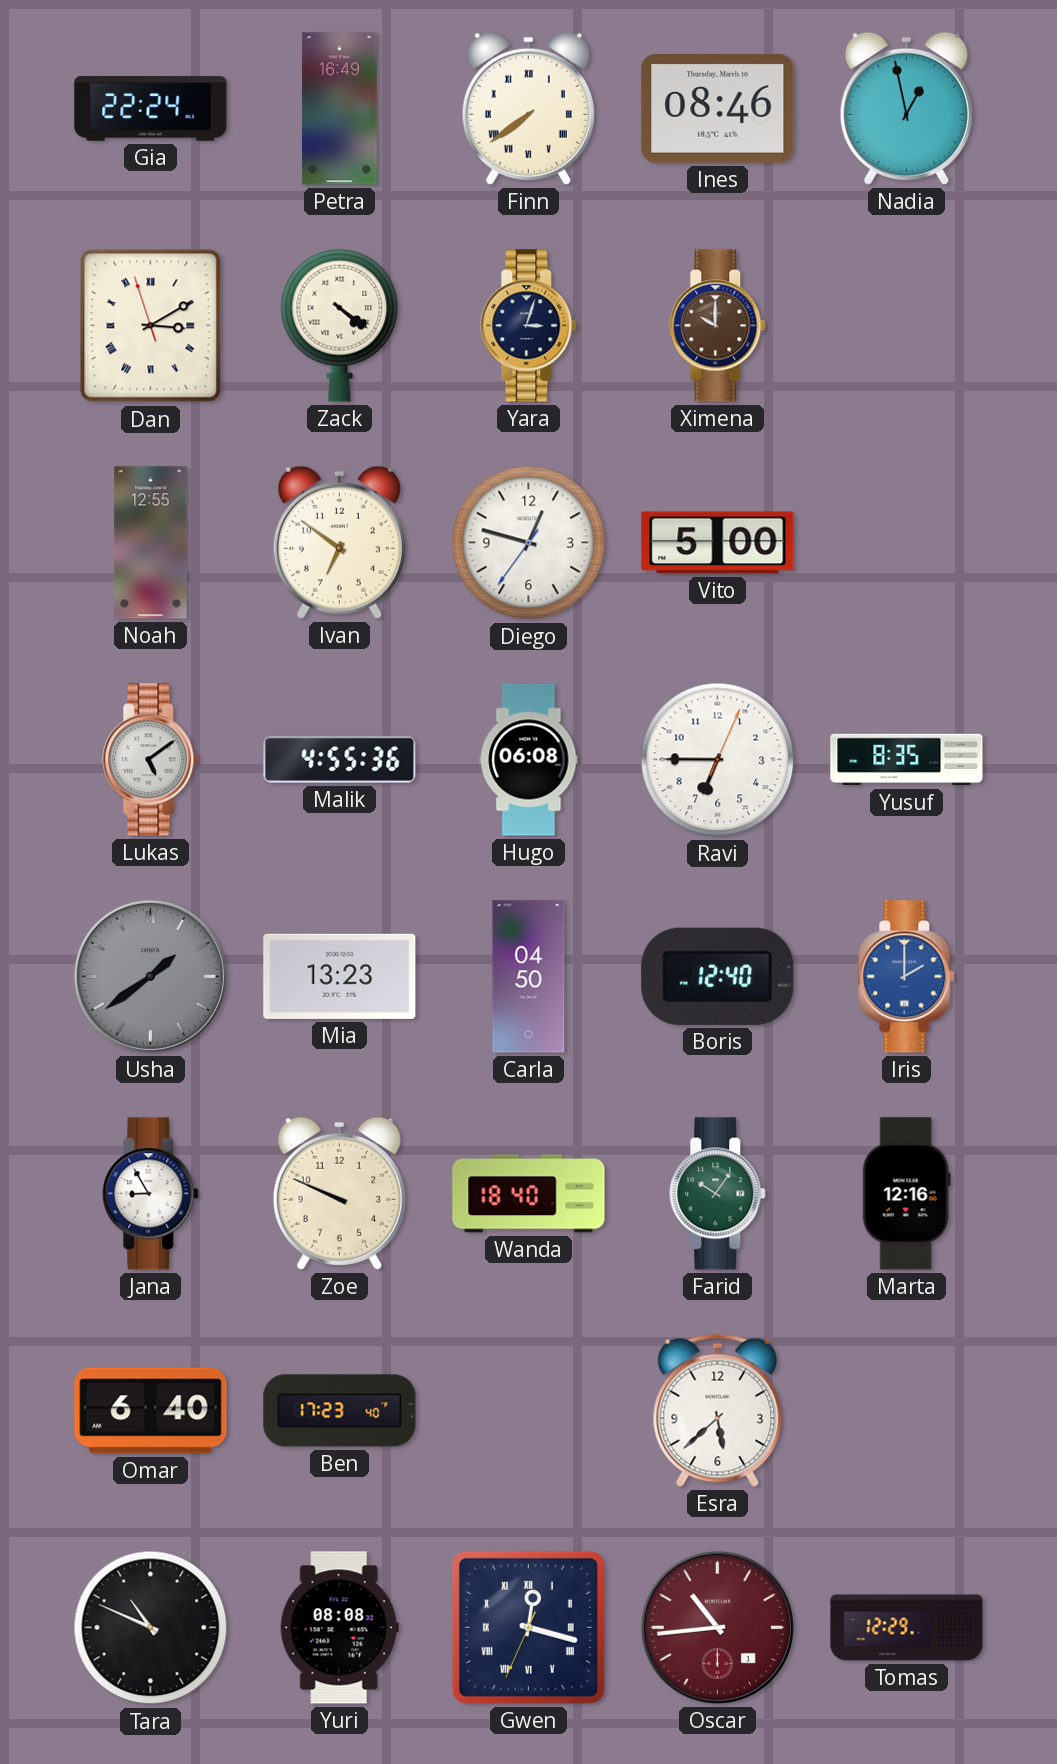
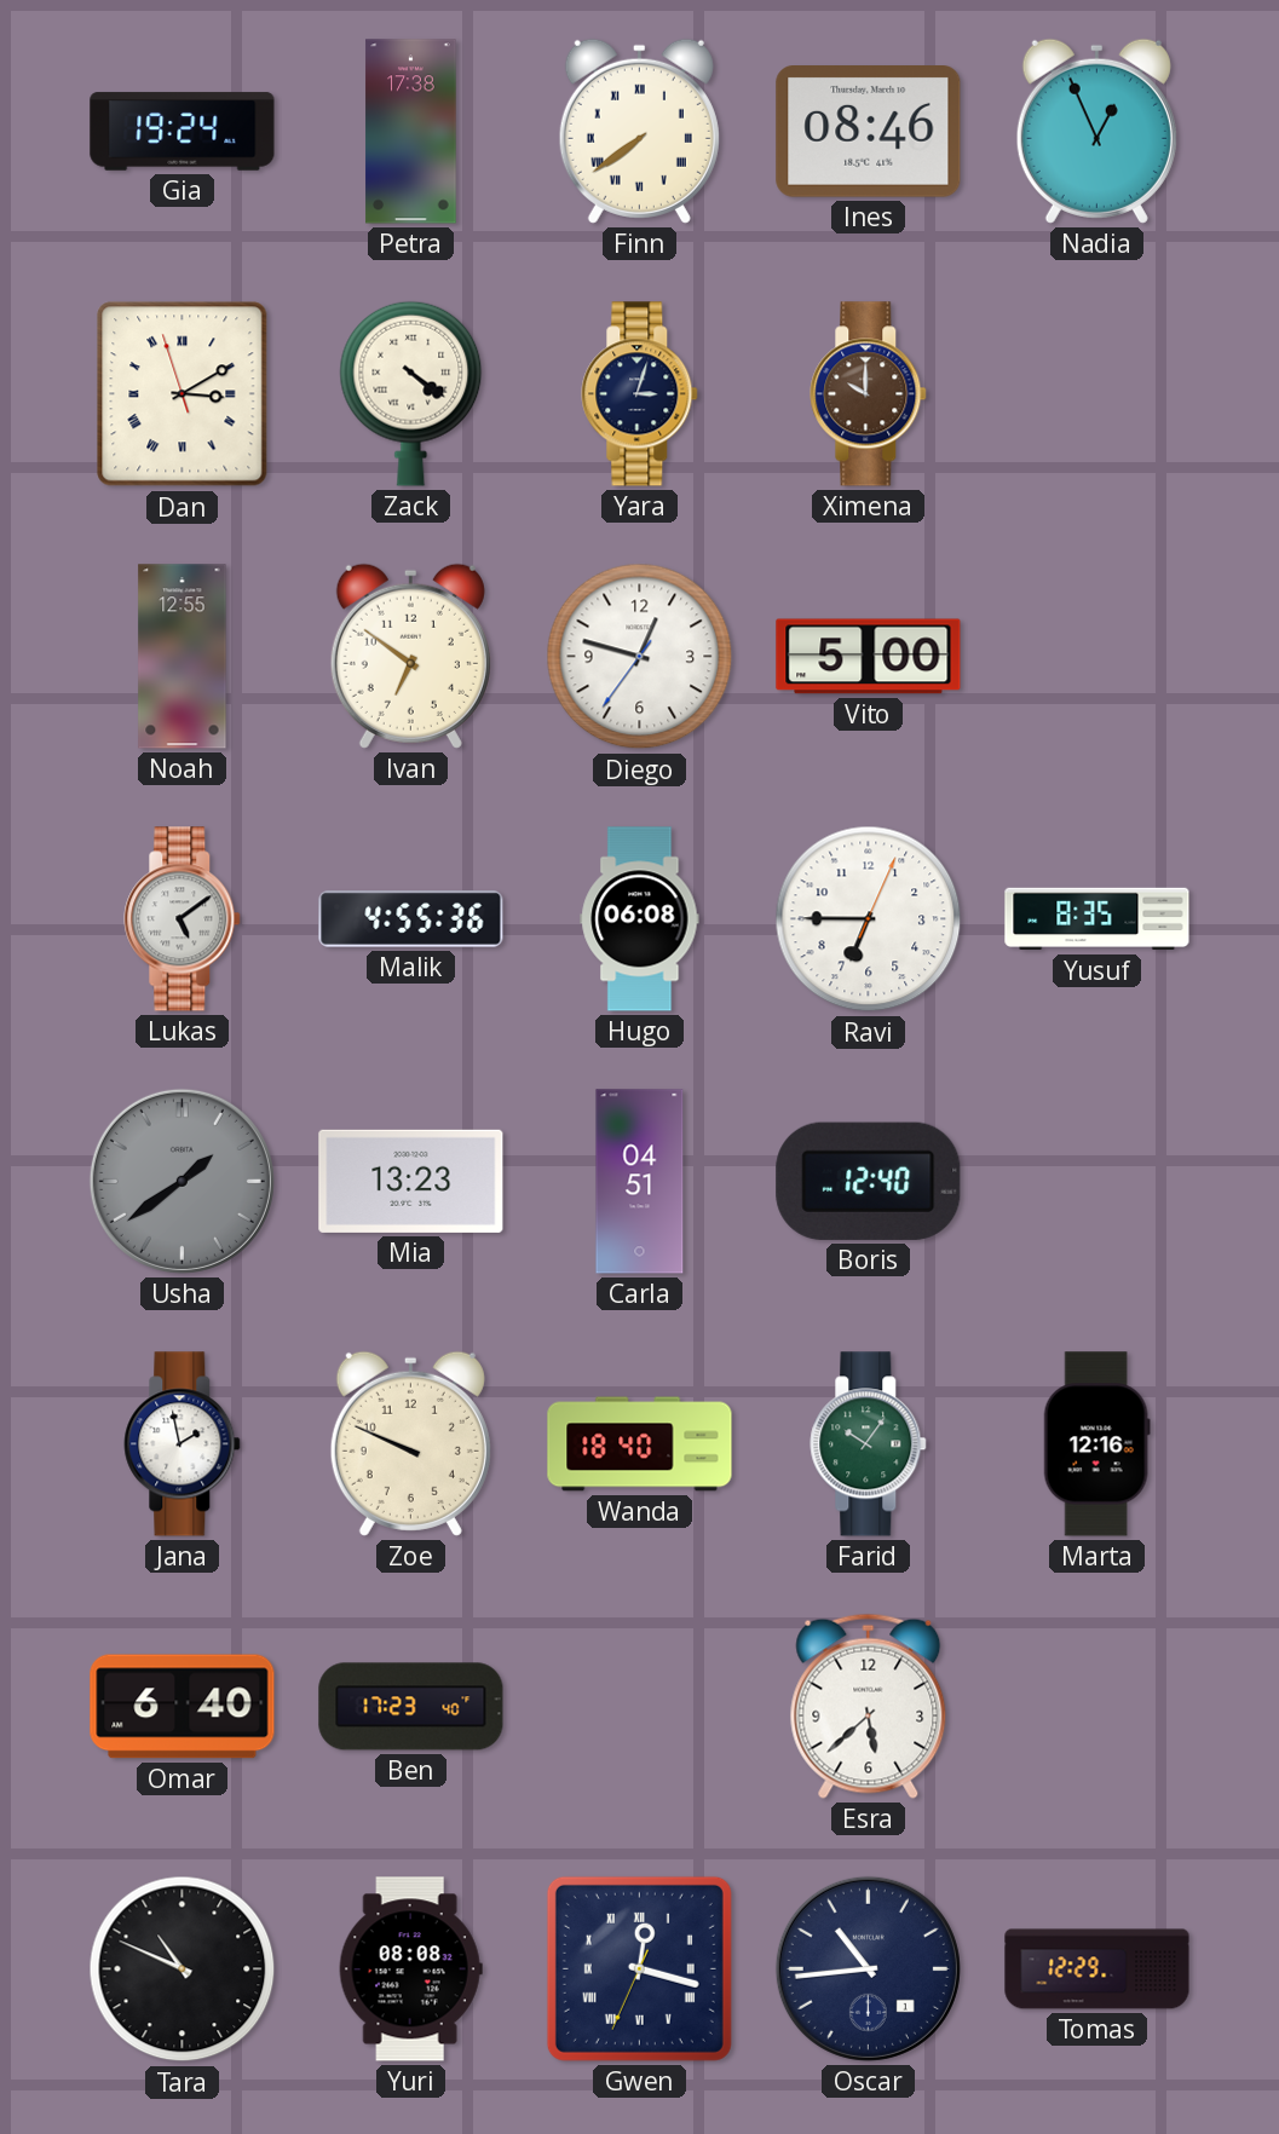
Gia: 22:24 -> 19:24 (183, 132)
Petra: 16:49 -> 17:38 (411, 132)
Nadia: 12:58 -> 12:56 (1096, 131)
Carla: 04:50 -> 04:51 (640, 1182)
Iris: 2:00 -> none (907, 977)
Jana: 8:55 -> 1:58 (183, 1444)
Oscar dial: burgundy -> navy (868, 1968)
